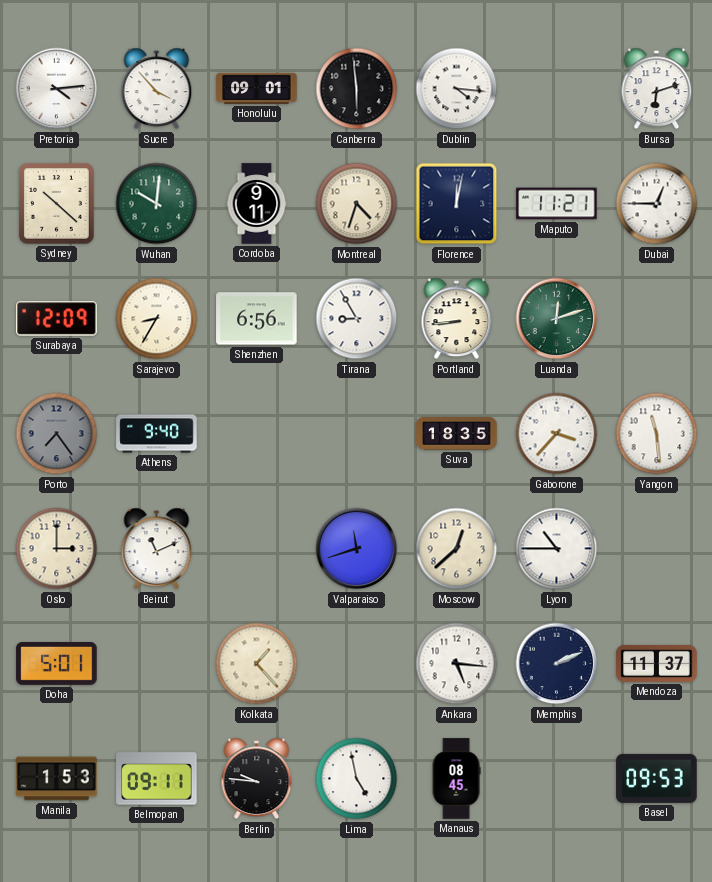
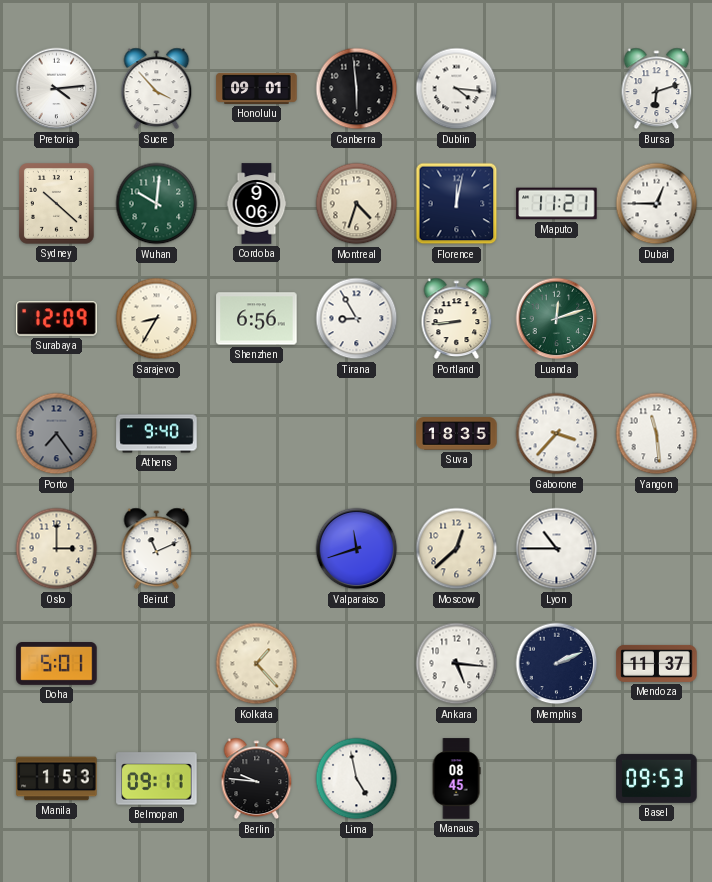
Cordoba: 9:11 -> 9:06 (257, 204)
